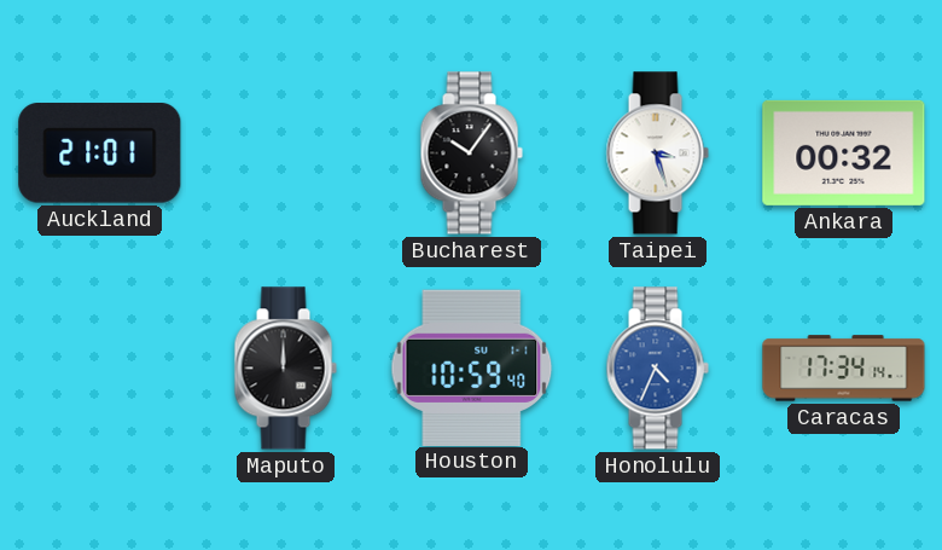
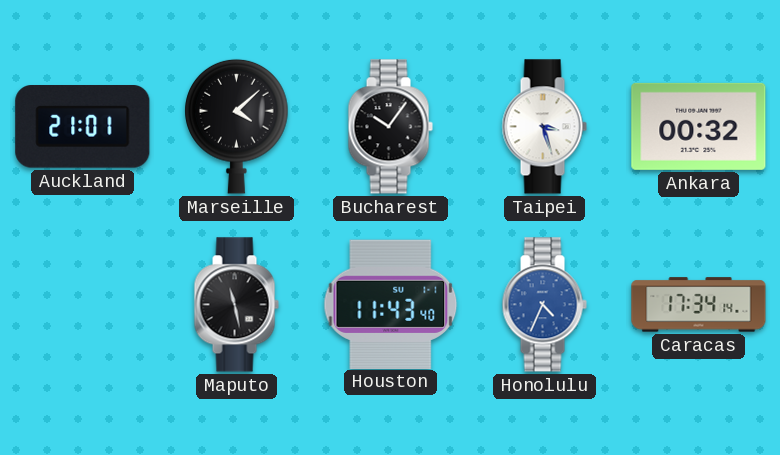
Marseille: none -> 4:08 (237, 126)
Maputo: 12:00 -> 11:28 (236, 305)
Houston: 10:59 -> 11:43 (391, 304)
